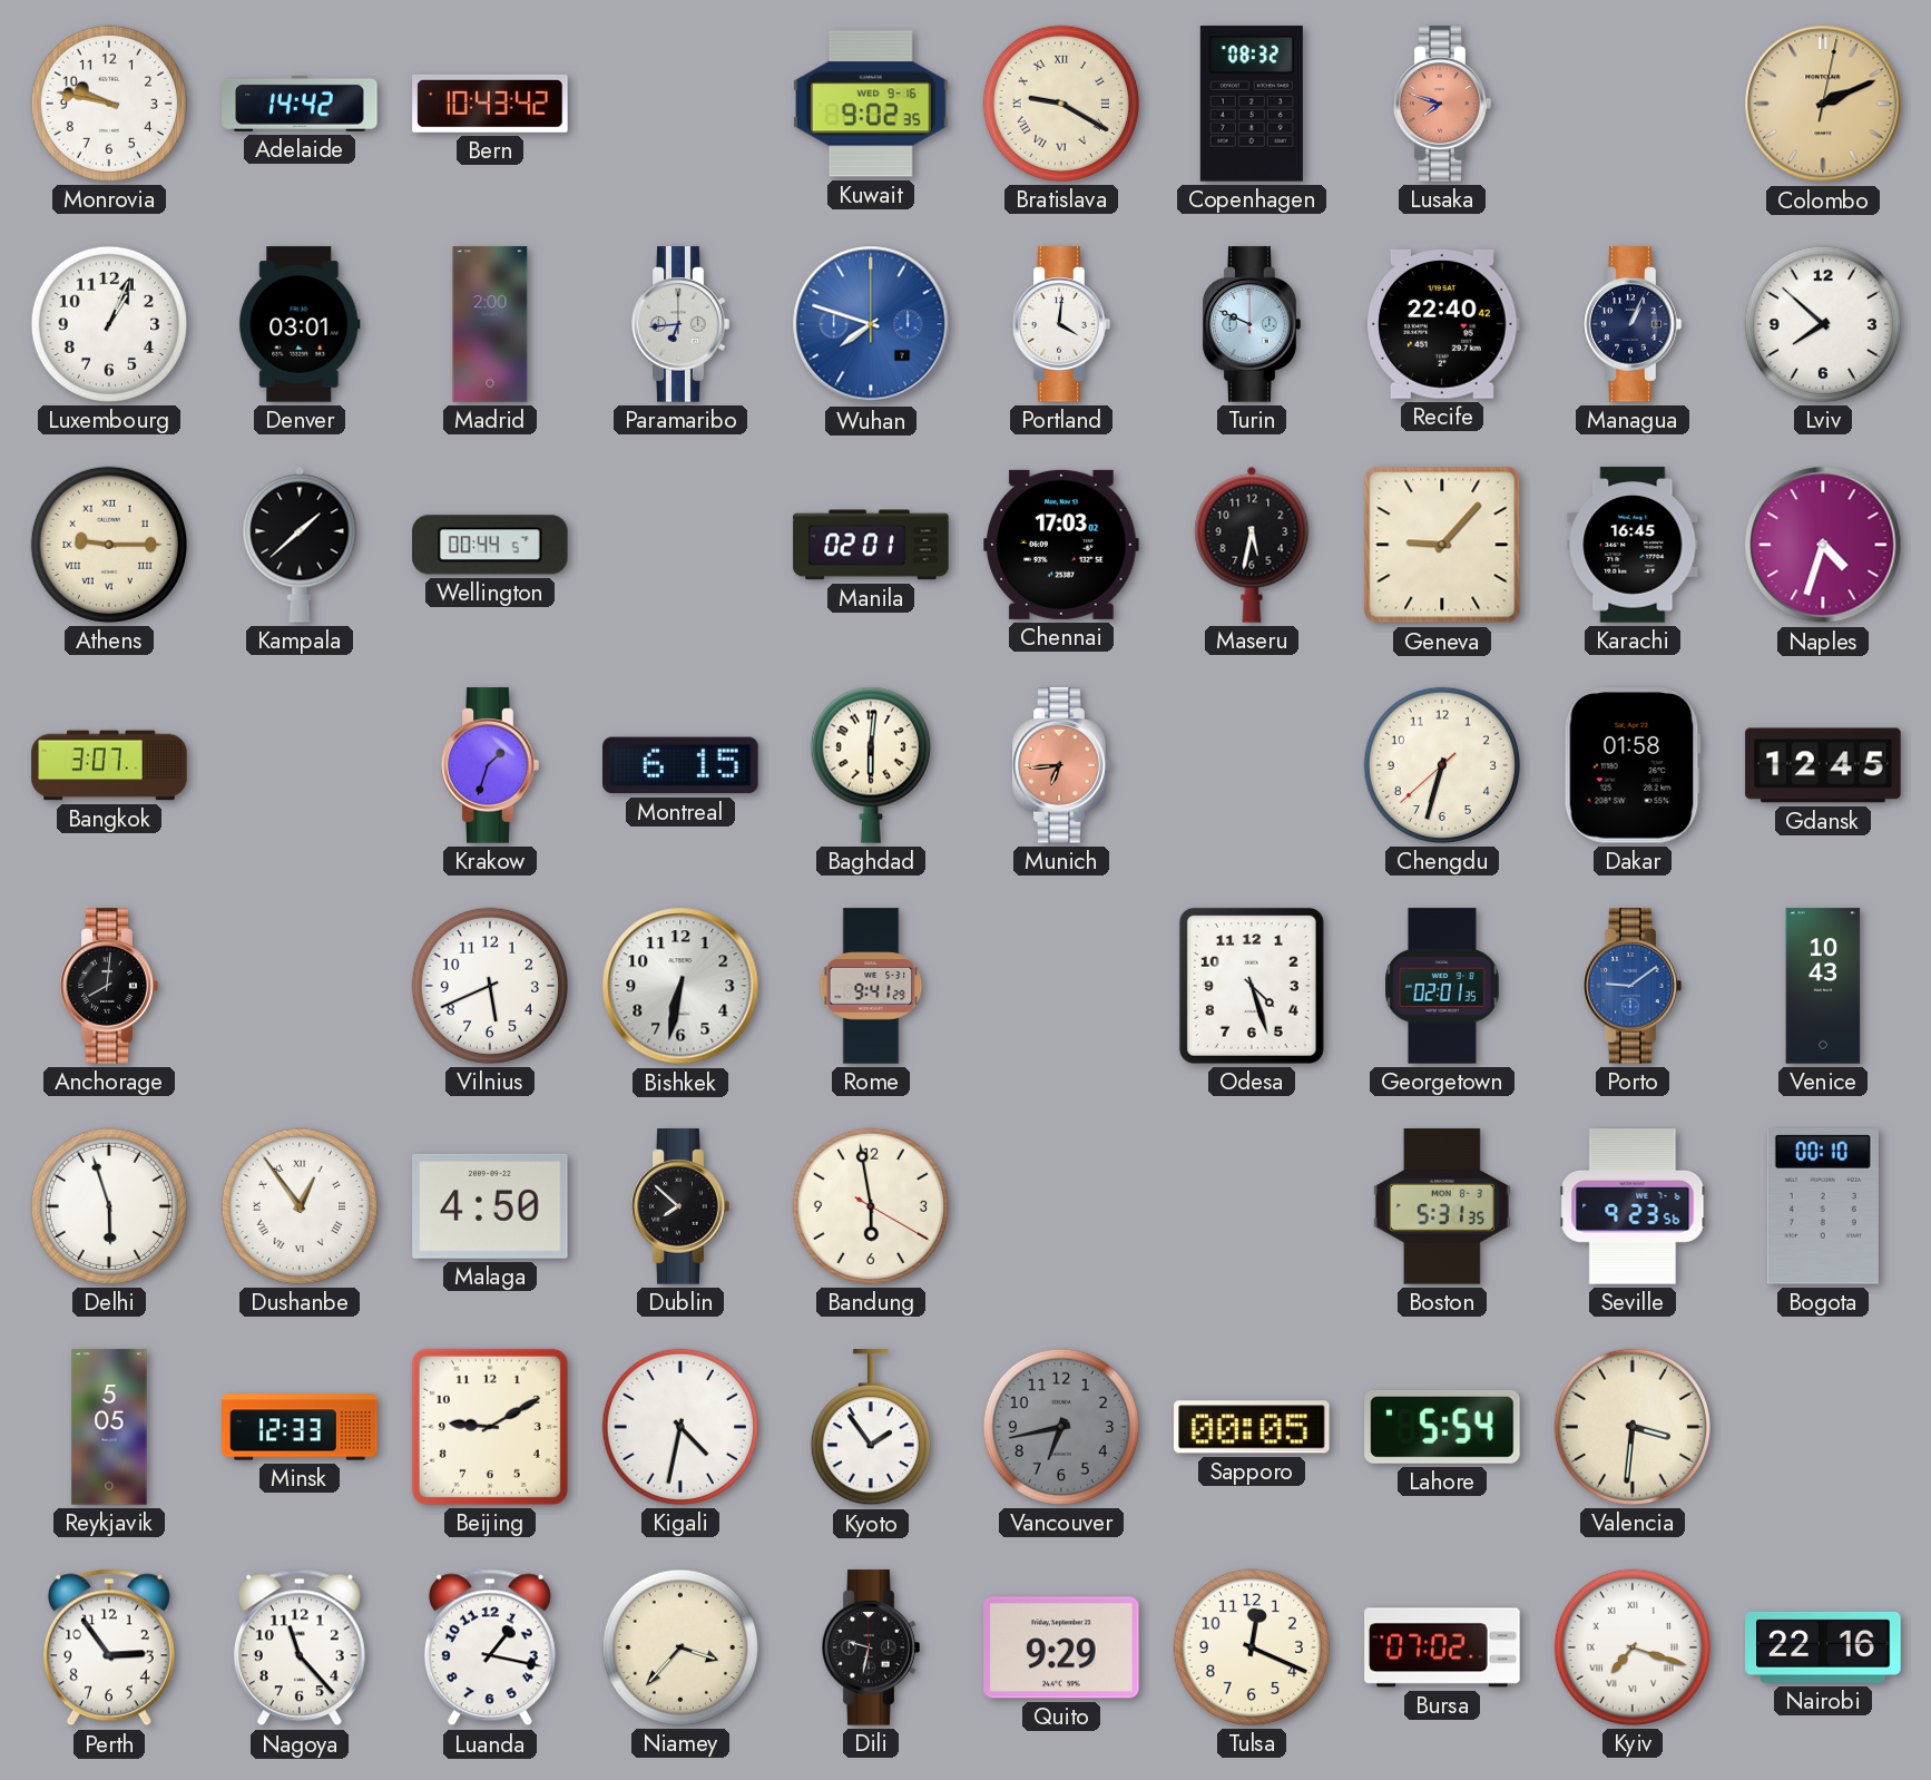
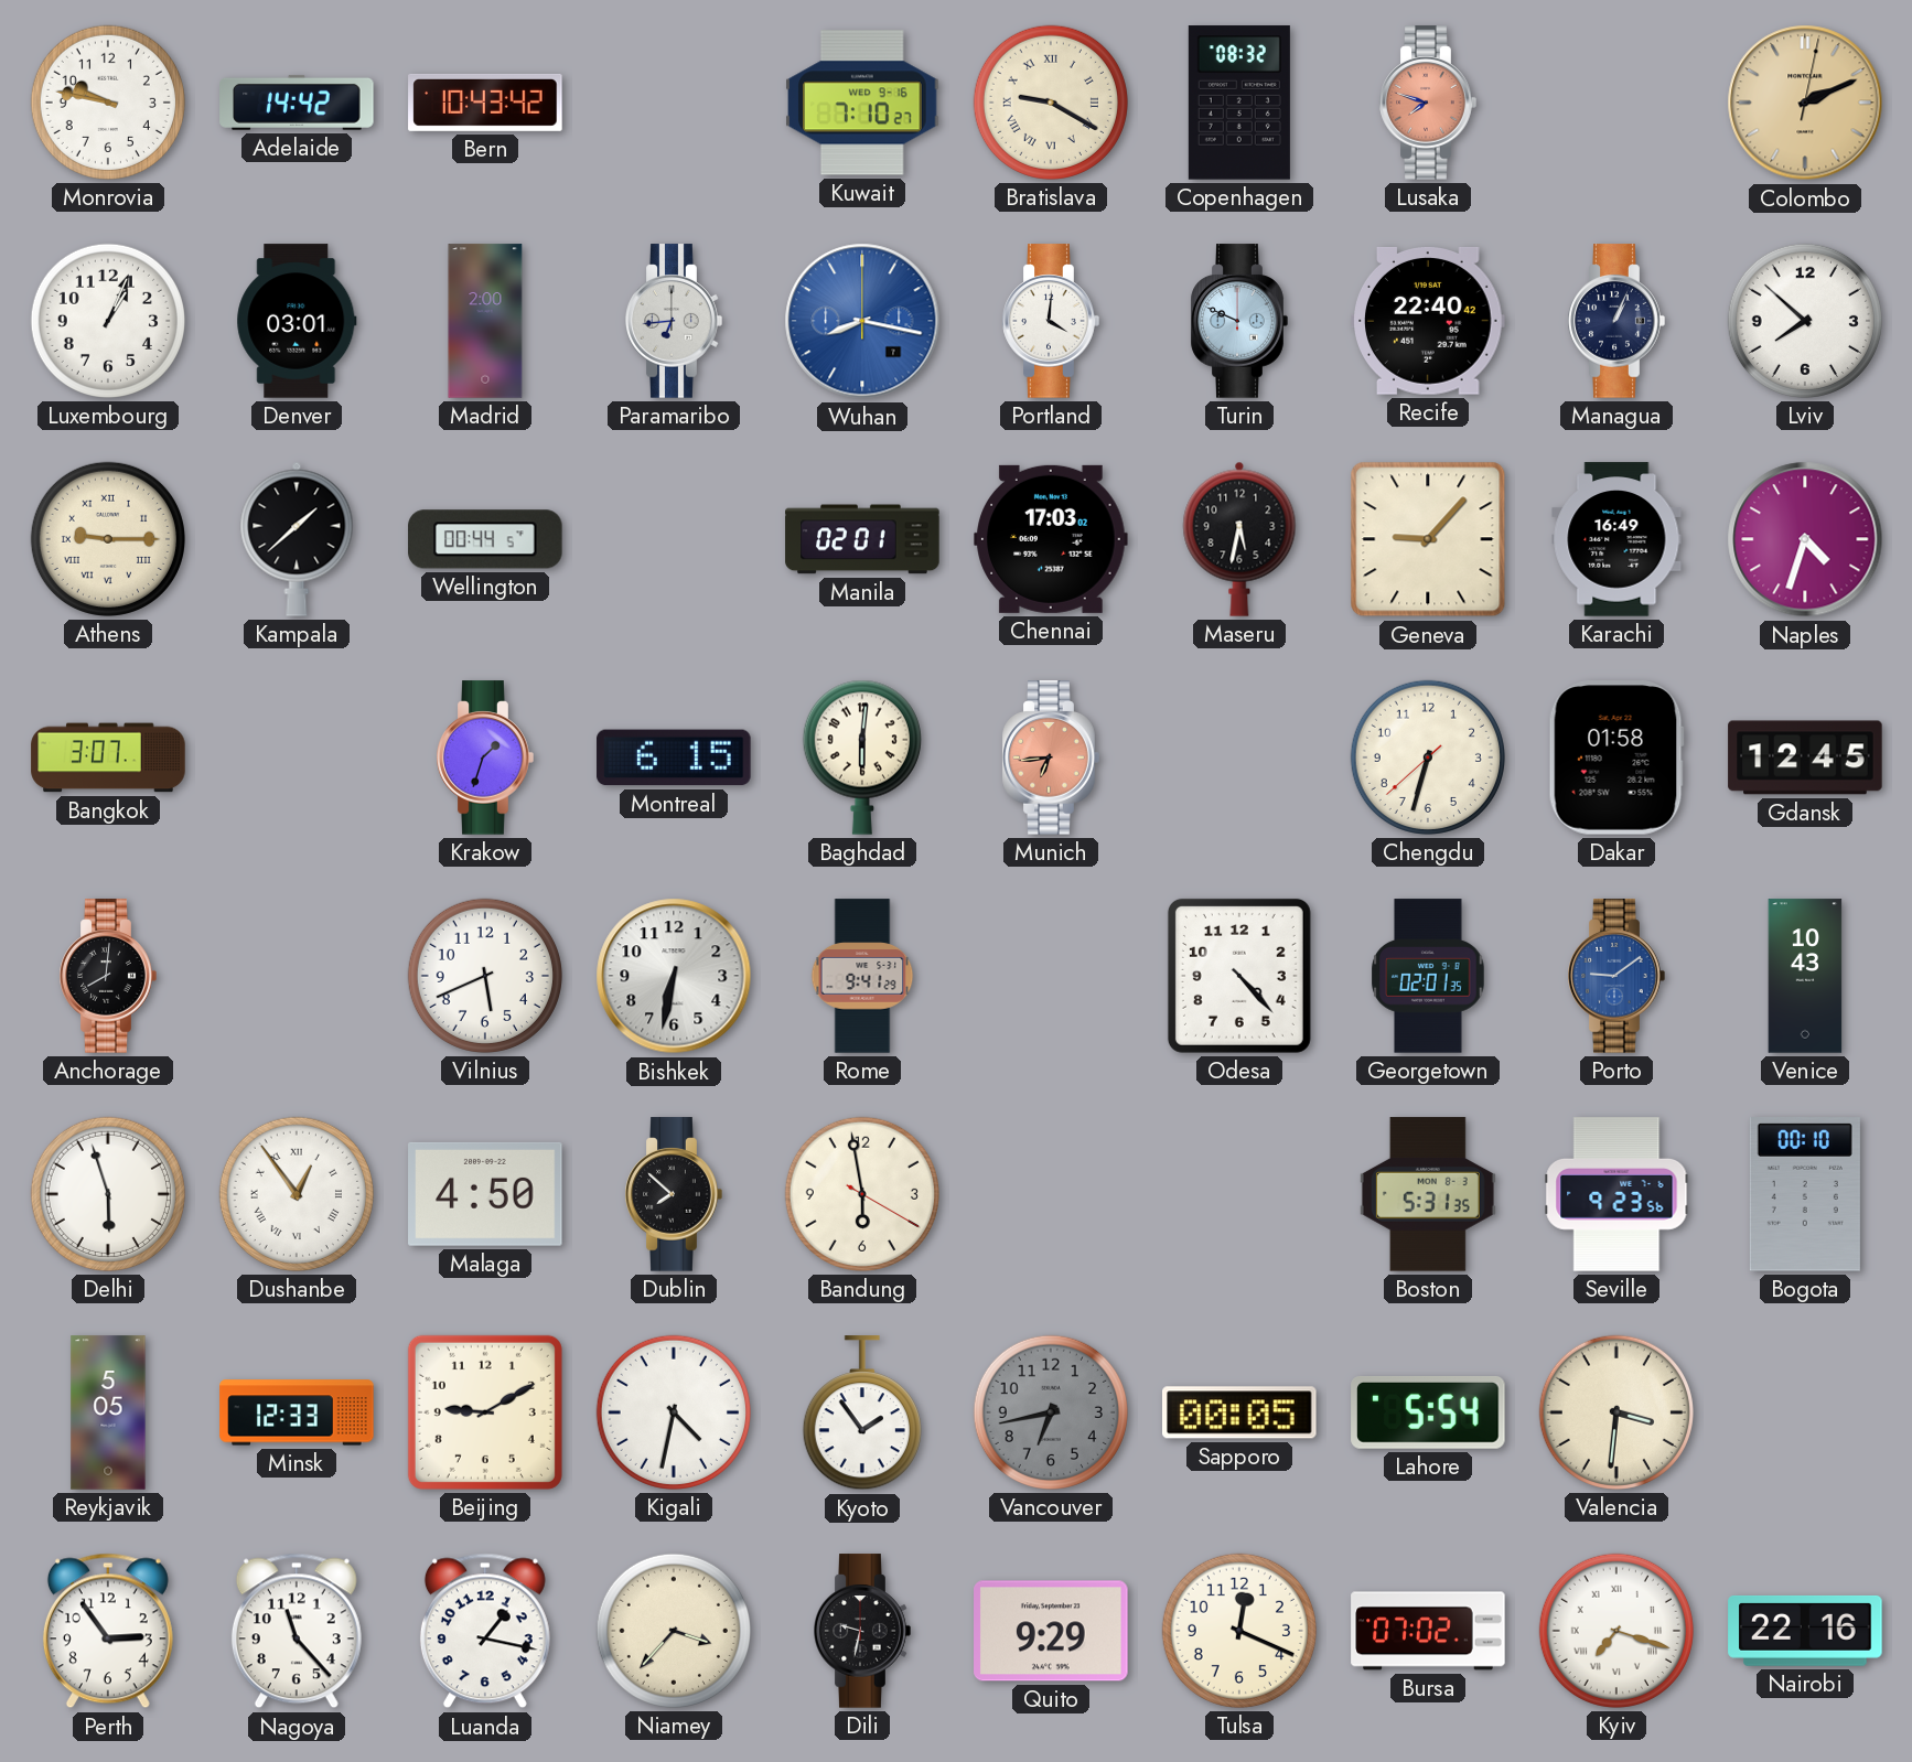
Kuwait: 9:02 -> 7:10 (862, 103)
Wuhan: 7:48 -> 8:17 (862, 321)
Karachi: 16:45 -> 16:49 (1616, 539)
Odesa: 4:27 -> 4:23 (1239, 976)
